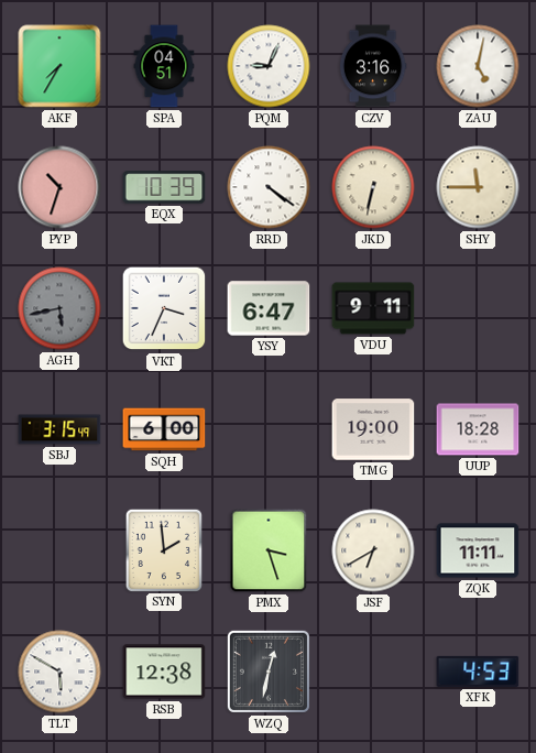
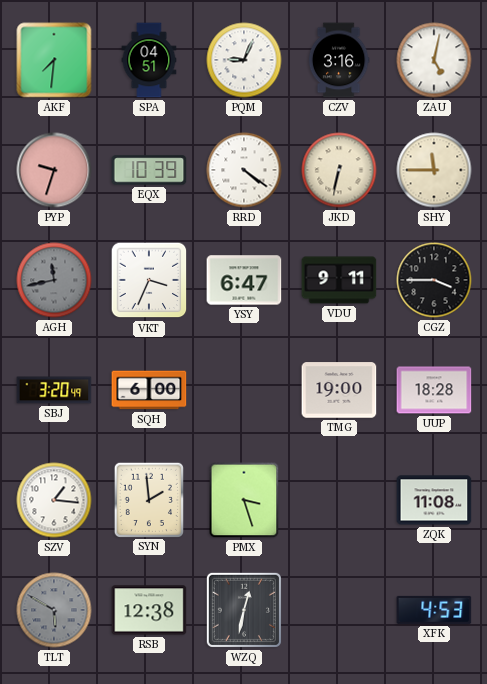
AKF: 7:35 -> 7:31 (54, 60)
PYP: 10:33 -> 9:33 (54, 170)
AGH: 5:43 -> 11:43 (54, 280)
CGZ: none -> 3:45 (434, 280)
SBJ: 3:15 -> 3:20 (54, 390)
SZV: none -> 1:16 (54, 500)
JSF: 6:40 -> none (373, 550)
ZQK: 11:11 -> 11:08 (434, 500)
TLT dial: white -> grey (54, 610)
